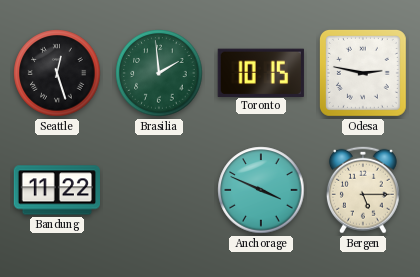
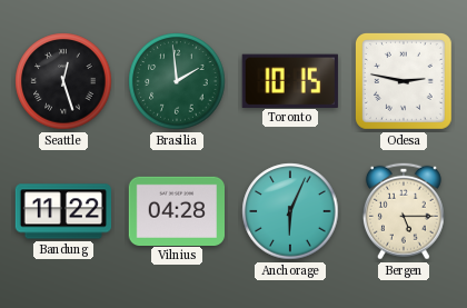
Vilnius: none -> 04:28 (177, 210)
Anchorage: 3:49 -> 6:04 (290, 211)
